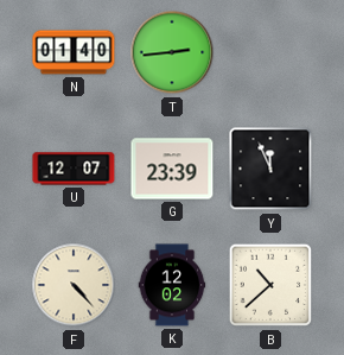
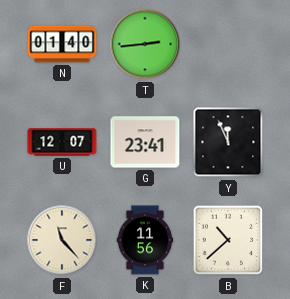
G: 23:39 -> 23:41 (145, 142)
F: 4:23 -> 11:23 (62, 240)
K: 12:02 -> 11:56 (145, 240)
